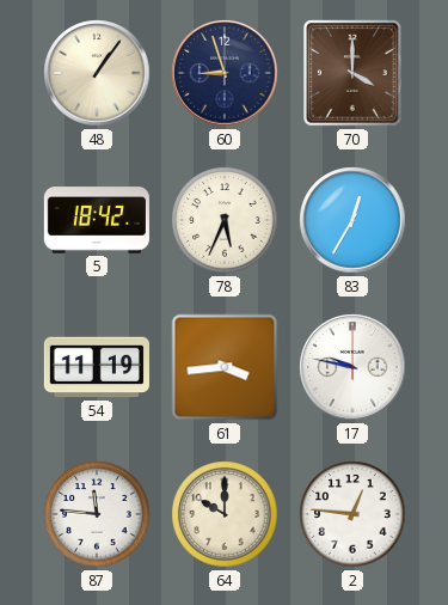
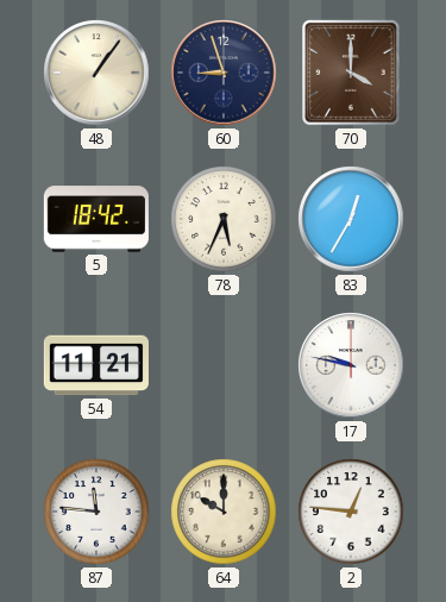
54: 11:19 -> 11:21 (96, 365)
61: 3:44 -> none (225, 367)
